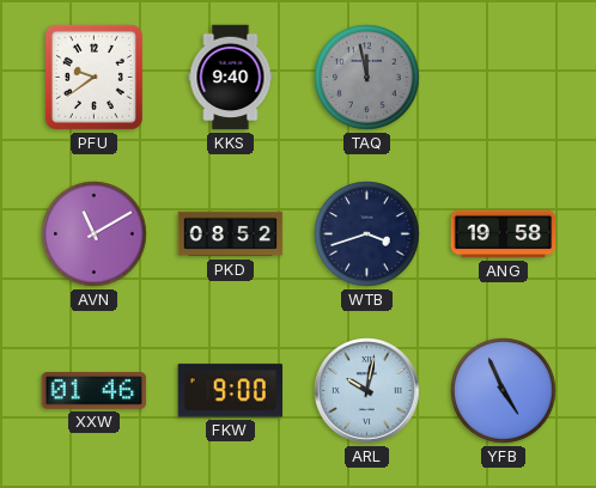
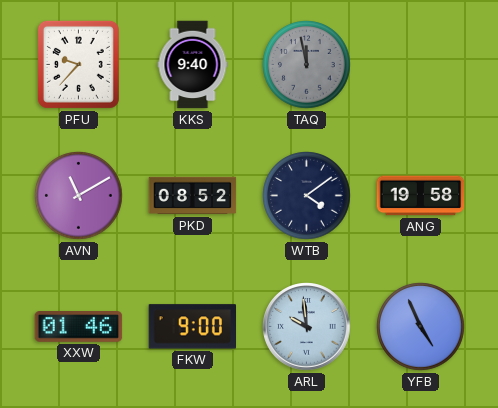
PFU: 9:39 -> 9:37 (78, 64)
WTB: 3:42 -> 4:09 (307, 196)
ARL: 10:02 -> 9:59 (307, 327)
